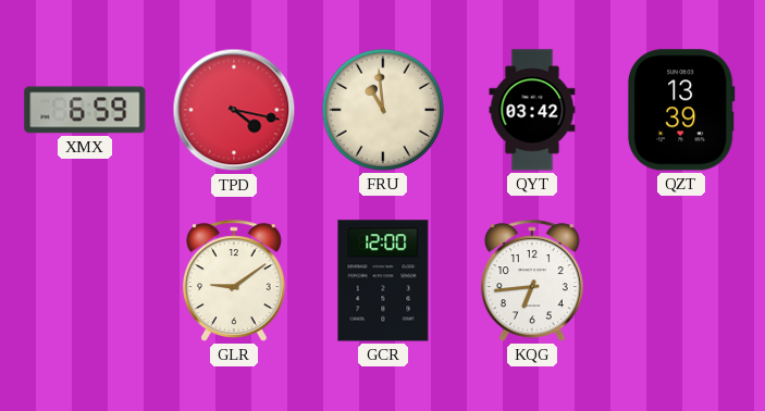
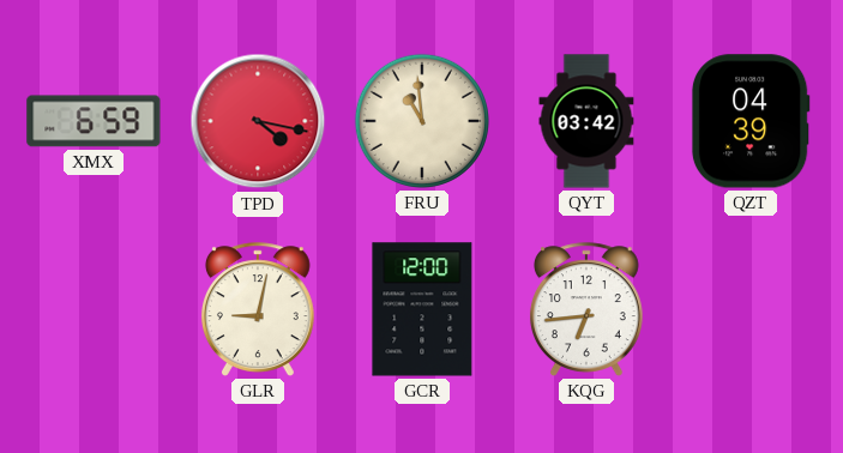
QZT: 13:39 -> 04:39 (751, 121)
GLR: 9:09 -> 9:02 (258, 309)
